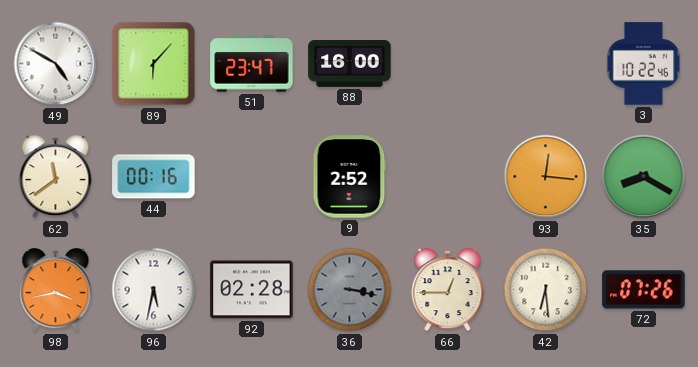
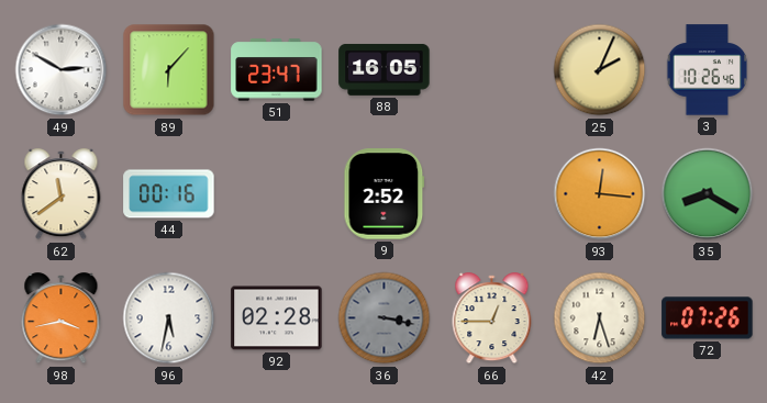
49: 4:50 -> 2:50 (62, 70)
88: 16:00 -> 16:05 (385, 69)
25: none -> 2:04 (600, 70)
3: 10:22 -> 10:26 (708, 70)
42: 6:29 -> 6:27 (600, 318)
